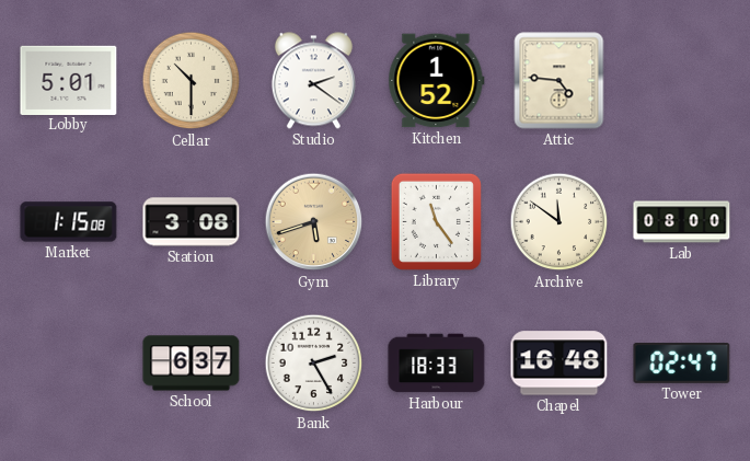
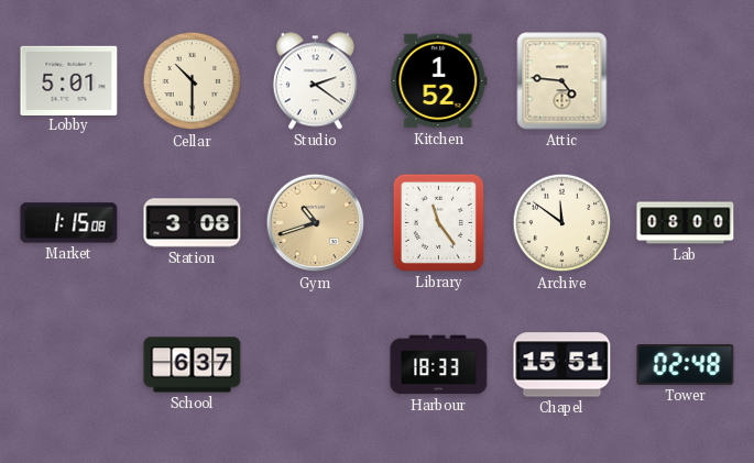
Gym: 5:42 -> 10:42 (316, 223)
Bank: 2:25 -> none (314, 364)
Chapel: 16:48 -> 15:51 (562, 365)
Tower: 02:47 -> 02:48 (686, 365)
